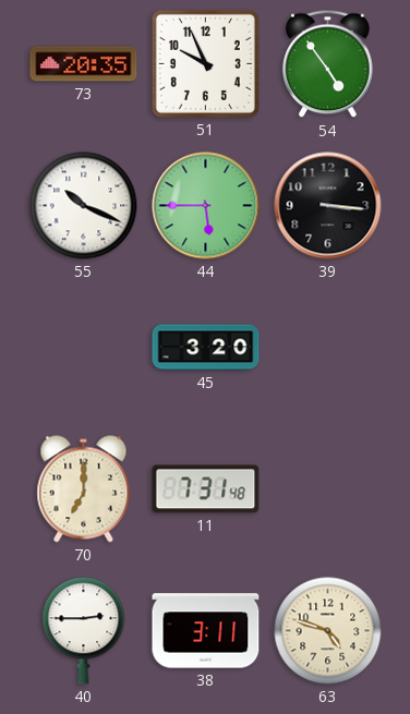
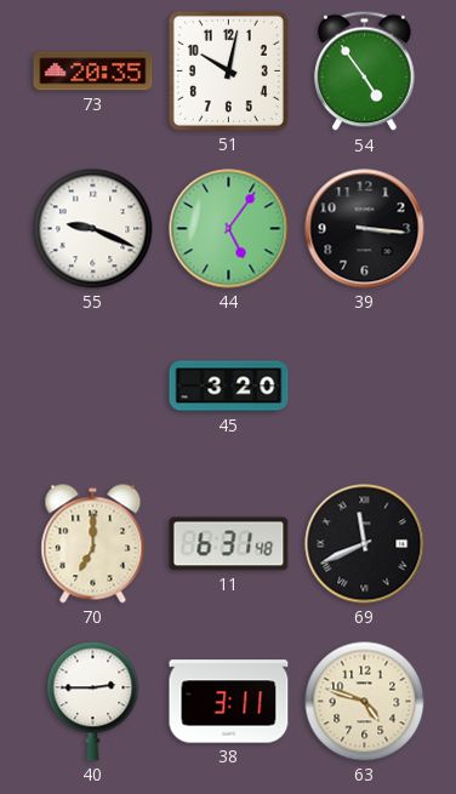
51: 9:56 -> 10:02 (228, 70)
55: 10:19 -> 9:19 (93, 229)
44: 5:45 -> 5:06 (229, 229)
11: 7:31 -> 6:31 (229, 544)
69: none -> 11:41 (365, 544)
